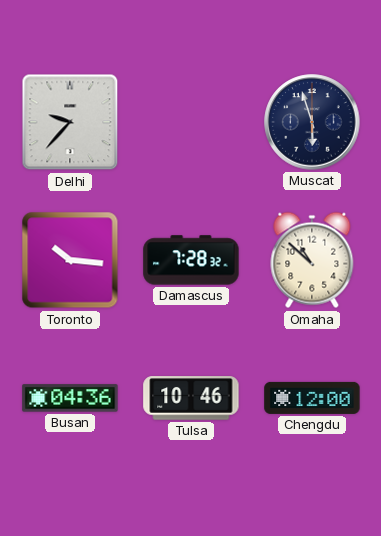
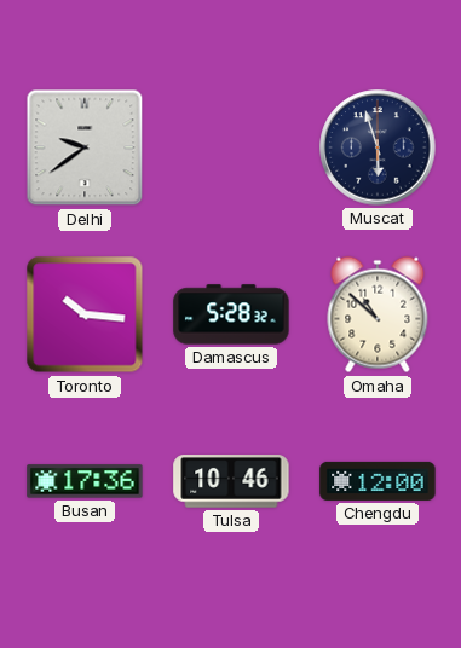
Delhi: 9:37 -> 9:39 (85, 147)
Damascus: 7:28 -> 5:28 (231, 314)
Busan: 04:36 -> 17:36 (85, 481)
